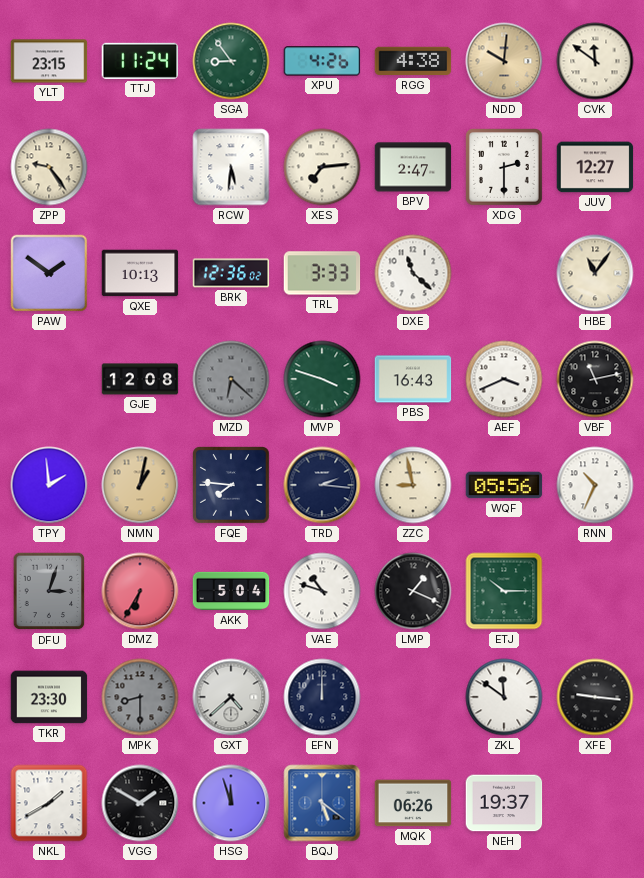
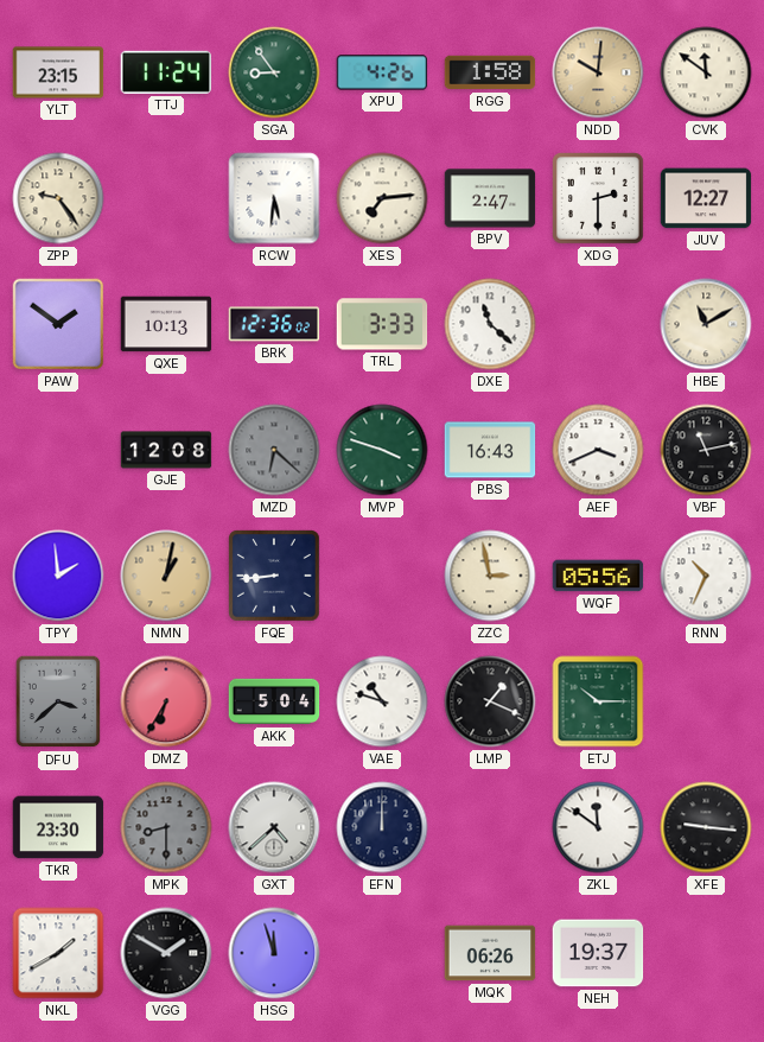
RGG: 4:38 -> 1:58 (490, 72)
HBE: 11:06 -> 11:10 (706, 324)
FQE: 7:46 -> 8:44 (275, 577)
TRD: 2:16 -> none (322, 485)
ZZC: 8:58 -> 2:58 (490, 576)
DFU: 3:03 -> 3:38 (58, 701)
BQJ: 5:21 -> none (322, 803)
